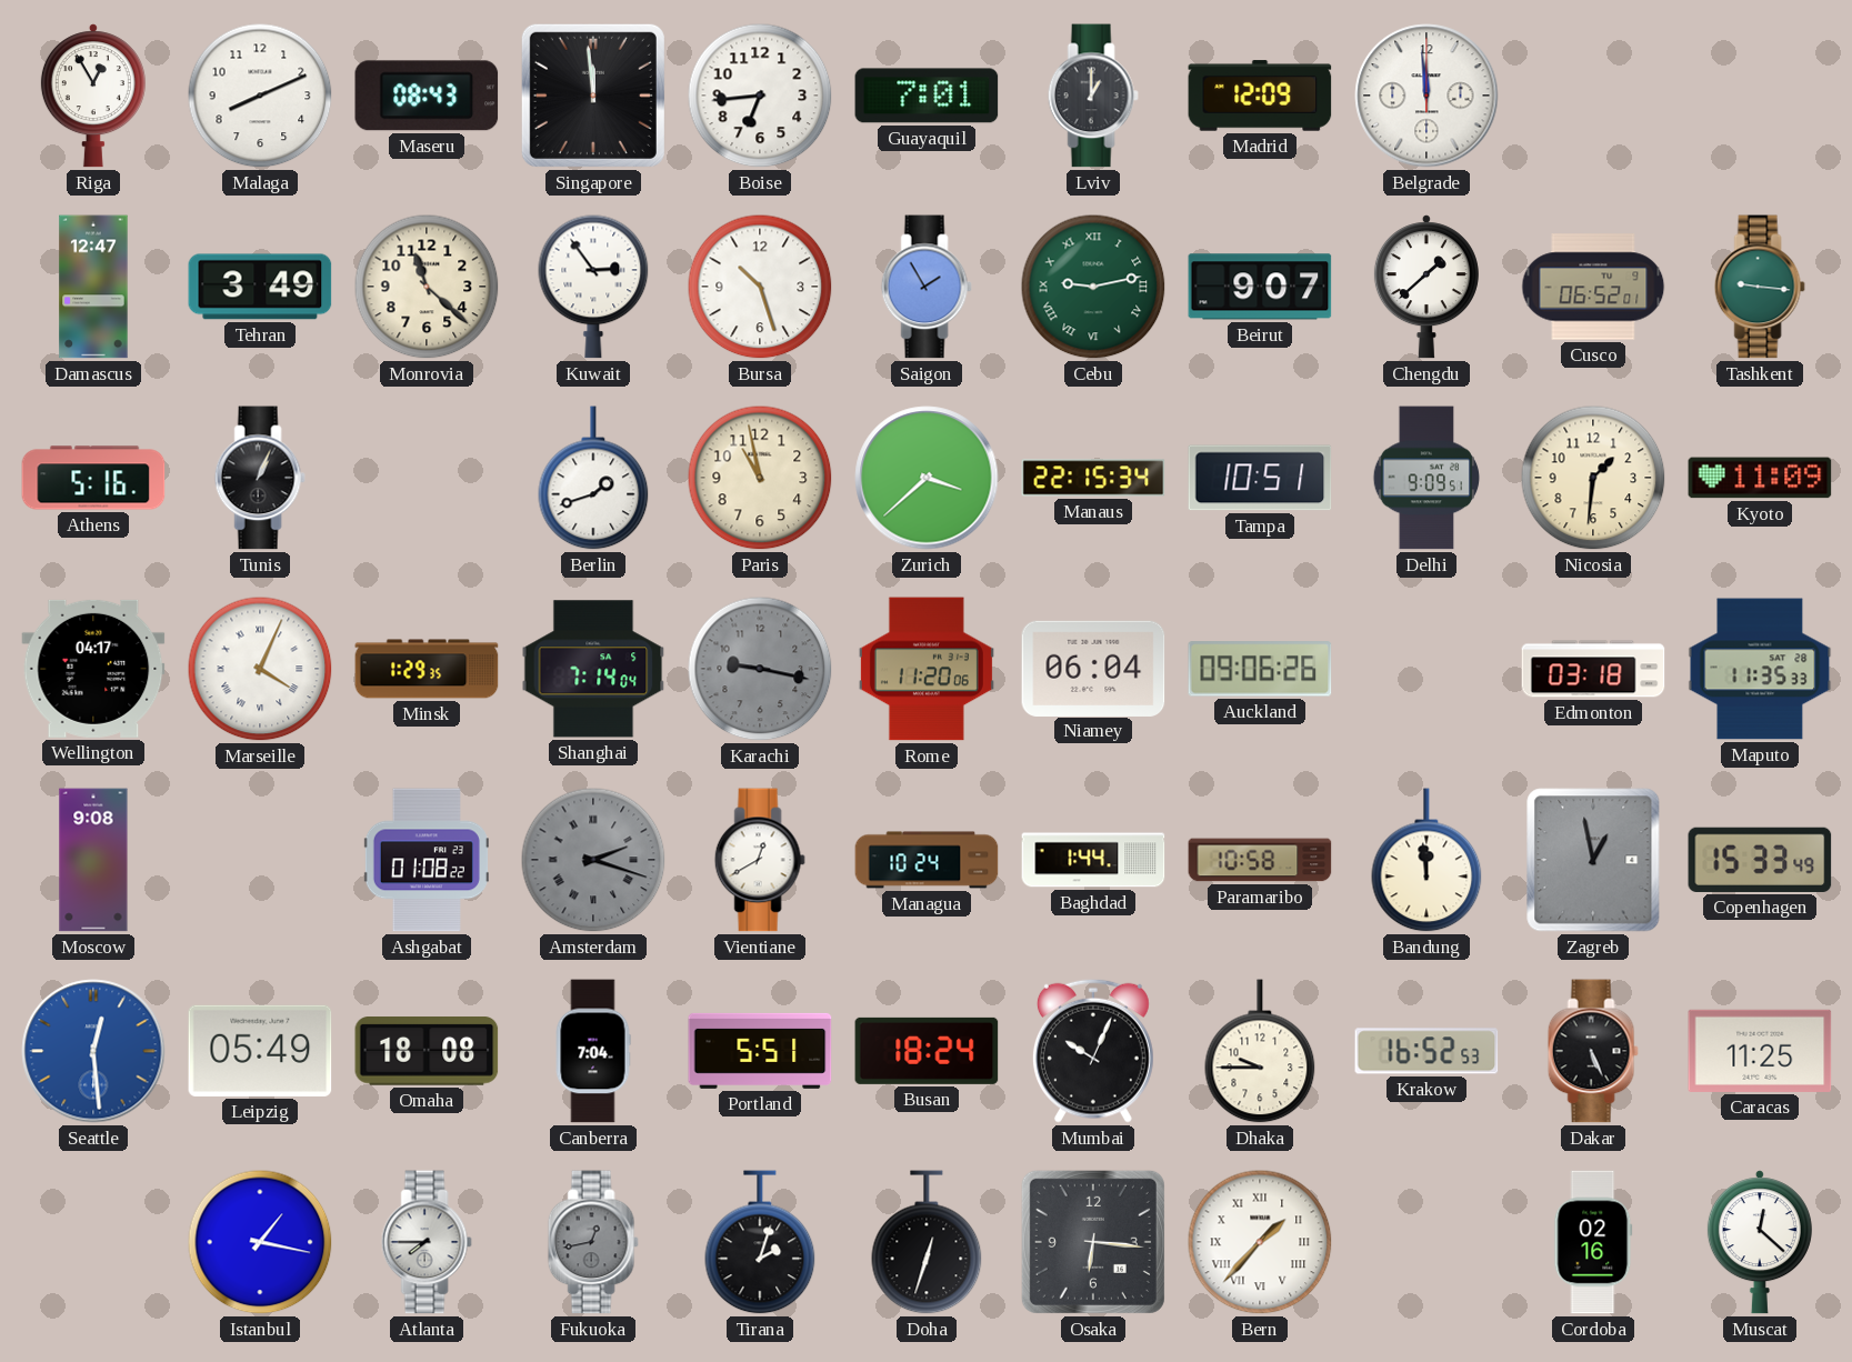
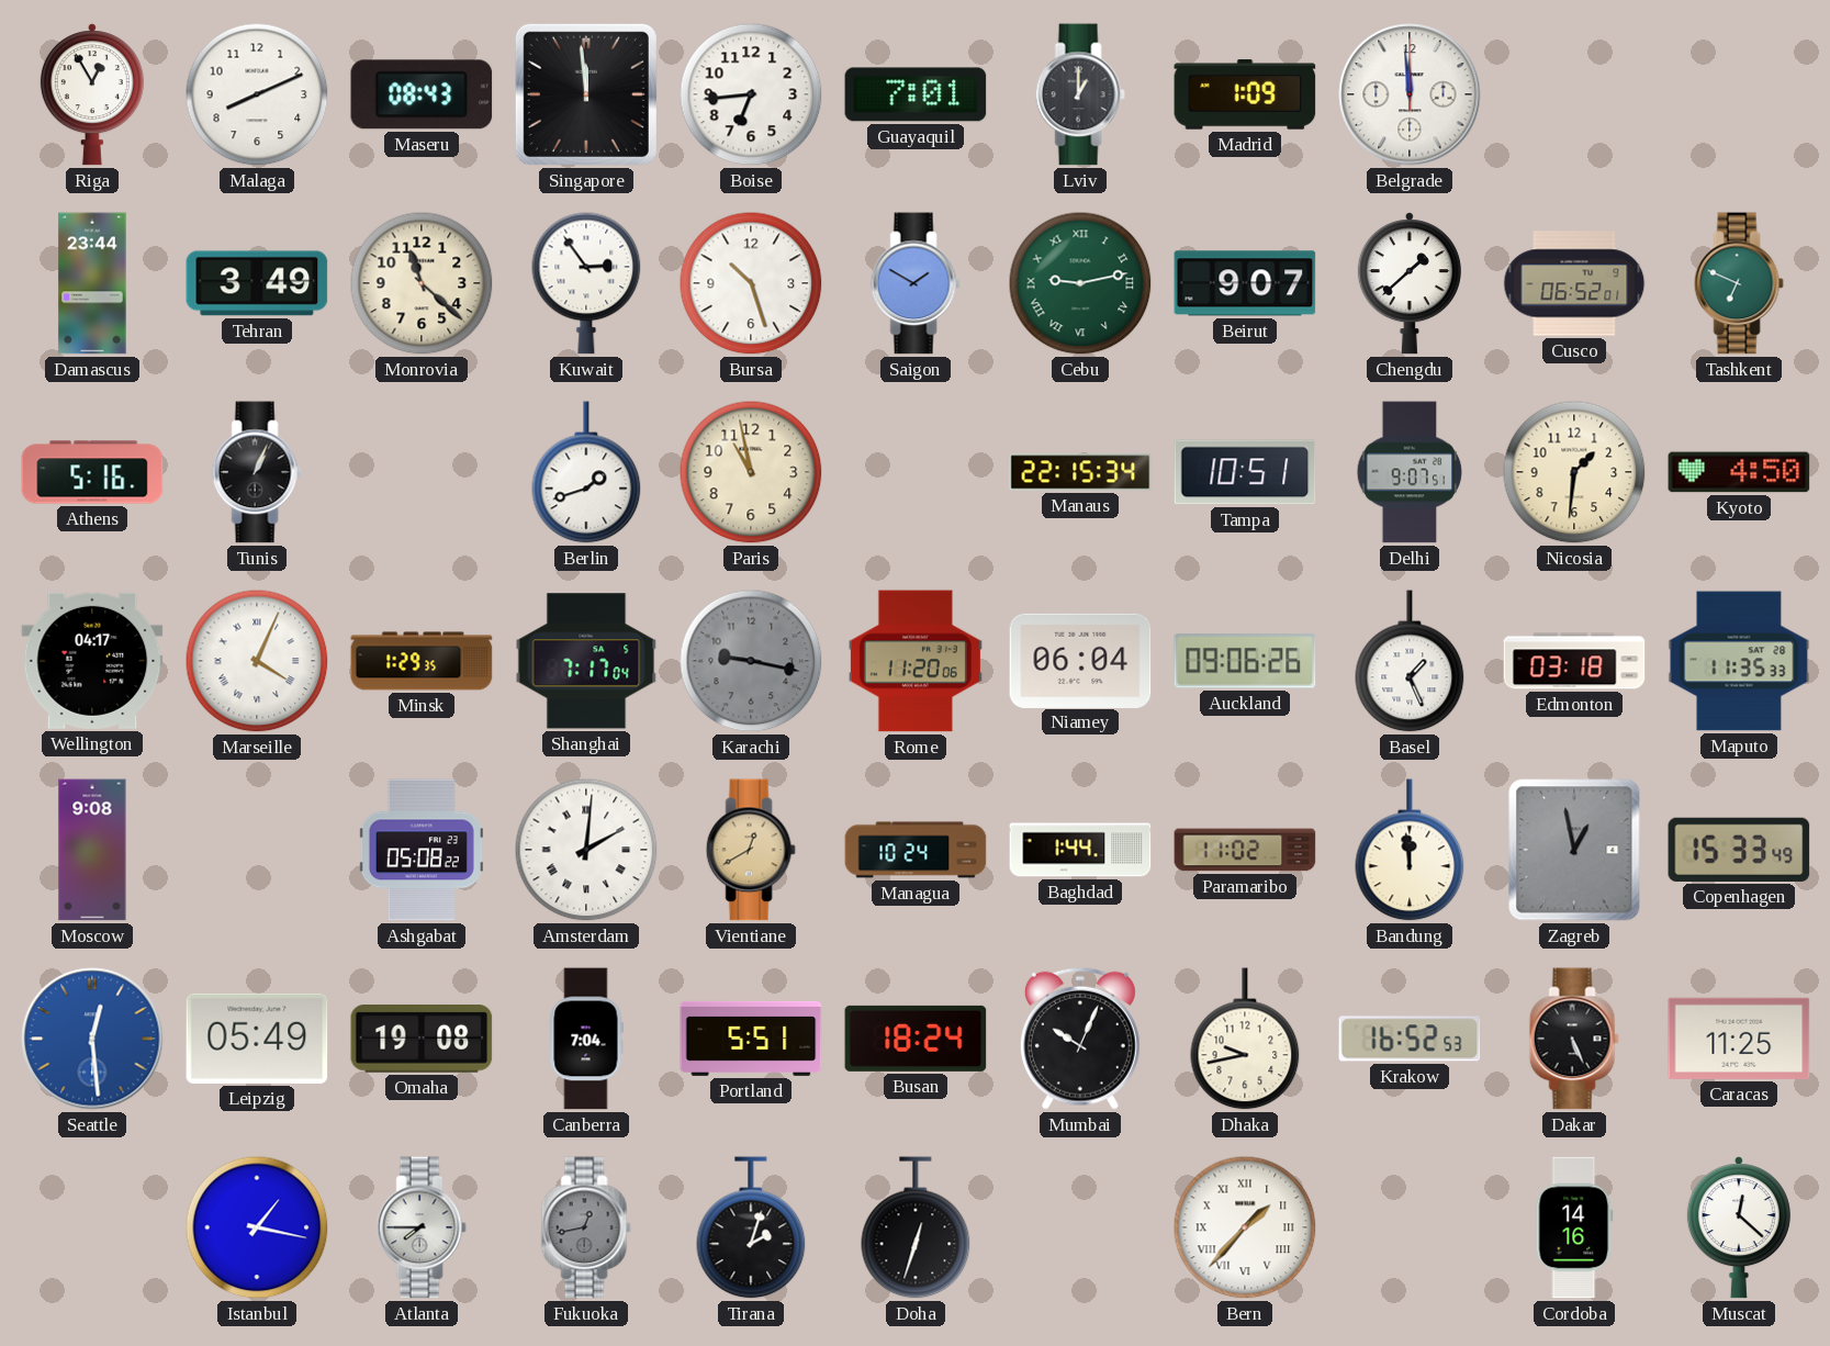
Madrid: 12:09 -> 1:09 (1245, 94)
Damascus: 12:47 -> 23:44 (92, 283)
Saigon: 1:55 -> 1:50 (916, 283)
Tashkent: 9:16 -> 6:49 (1739, 283)
Zurich: 3:38 -> none (927, 478)
Delhi: 9:09 -> 9:07 (1410, 472)
Kyoto: 11:09 -> 4:50 (1739, 472)
Shanghai: 7:14 -> 7:17 (586, 661)
Basel: none -> 1:26 (1410, 661)
Ashgabat: 01:08 -> 05:08 (422, 850)
Amsterdam: 2:18 -> 2:01 (586, 850)
Amsterdam dial: grey -> white (586, 850)
Vientiane dial: white -> champagne (751, 850)
Paramaribo: 10:58 -> 11:02 (1245, 850)
Omaha: 18:08 -> 19:08 (422, 1040)
Dhaka: 9:45 -> 9:43 (1245, 1039)
Osaka: 6:16 -> none (1093, 1242)
Cordoba: 02:16 -> 14:16 (1574, 1227)
